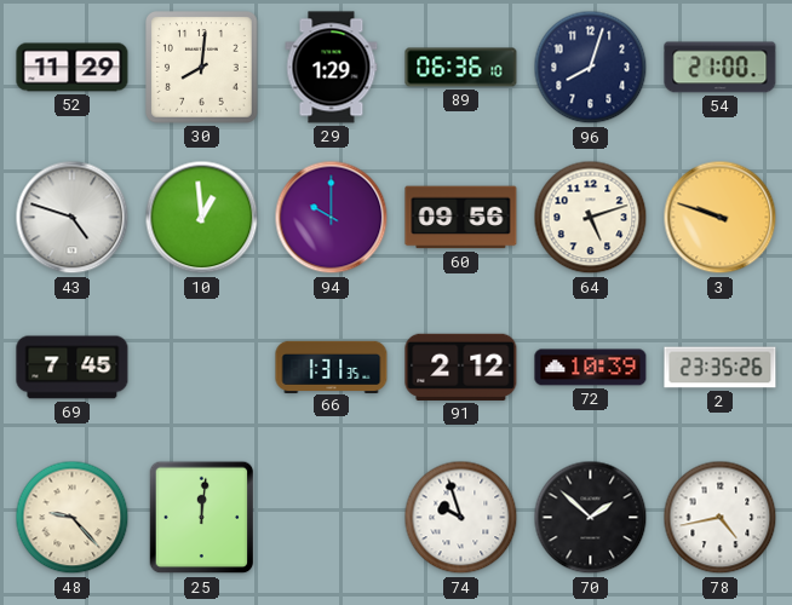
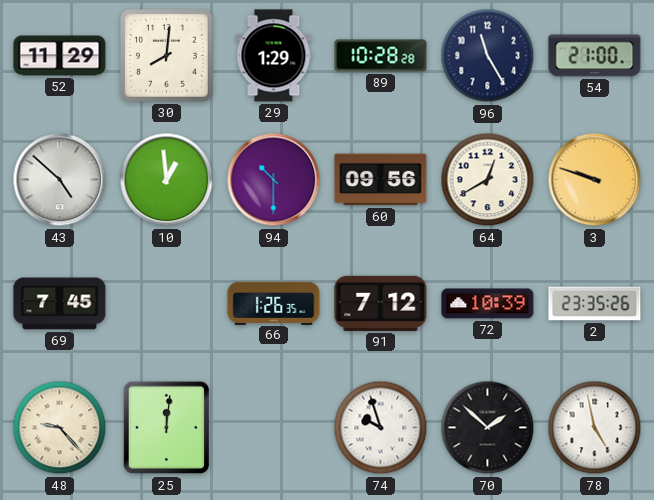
89: 06:36 -> 10:28 (381, 56)
96: 8:03 -> 11:25 (488, 56)
43: 4:48 -> 4:52 (60, 180)
94: 10:00 -> 10:30 (274, 180)
64: 5:12 -> 12:40 (488, 180)
66: 1:31 -> 1:26 (274, 303)
91: 2:12 -> 7:12 (381, 303)
78: 4:43 -> 4:58 (595, 428)
